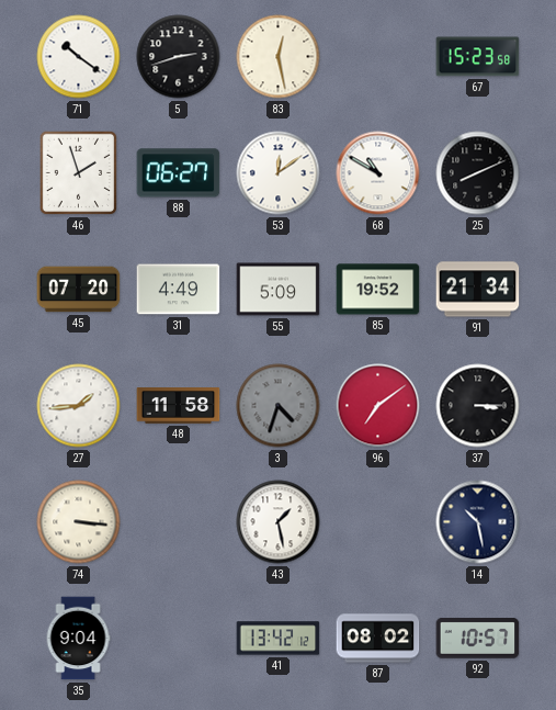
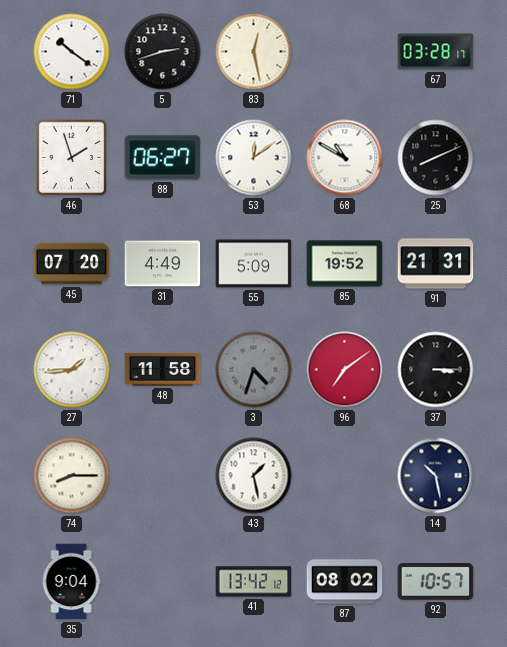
67: 15:23 -> 03:28 (436, 52)
91: 21:34 -> 21:31 (436, 264)
74: 3:16 -> 8:15 (72, 476)
